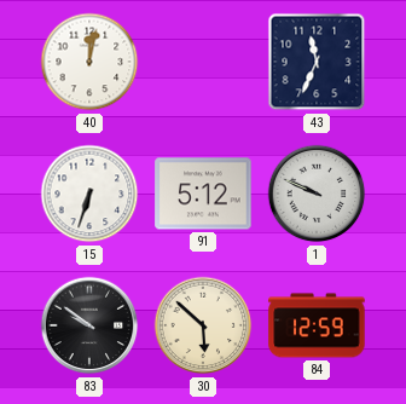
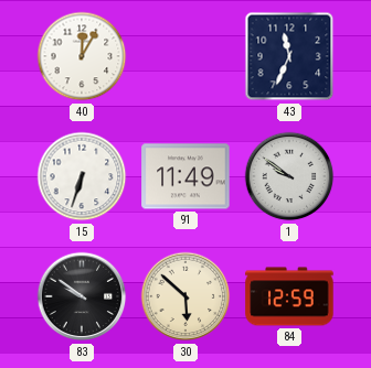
40: 12:02 -> 12:05 (82, 56)
91: 5:12 -> 11:49 (185, 176)
1: 9:49 -> 9:51 (289, 176)
